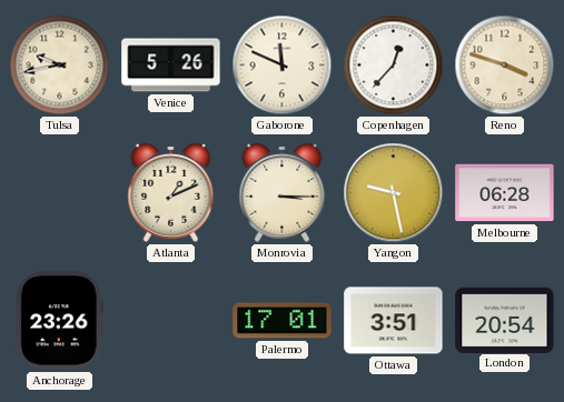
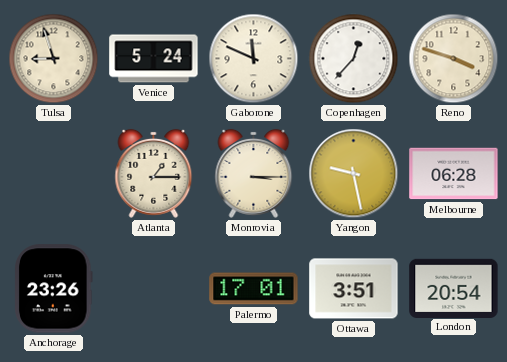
Tulsa: 9:43 -> 8:57 (54, 59)
Venice: 5:26 -> 5:24 (154, 59)
Atlanta: 1:11 -> 1:15 (154, 173)
